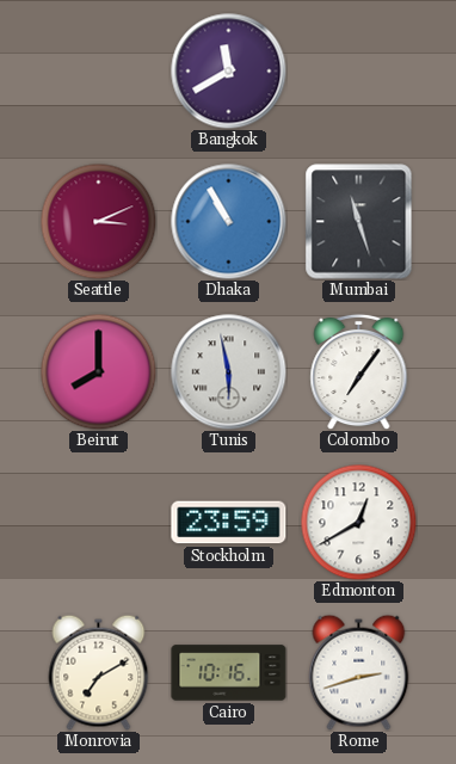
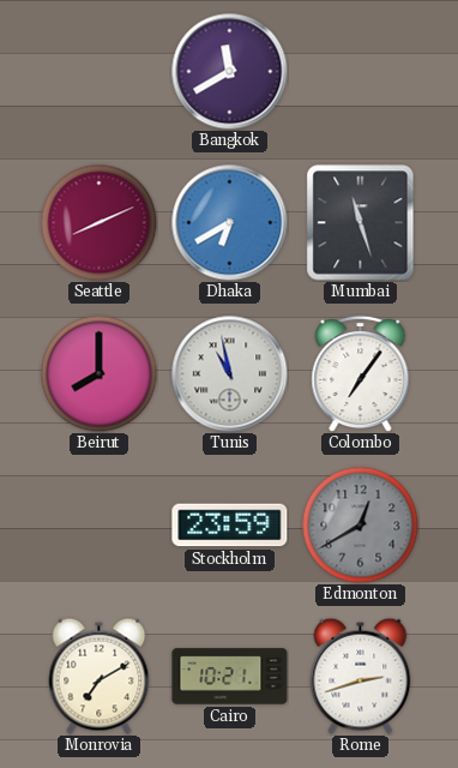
Seattle: 3:11 -> 8:11 (98, 222)
Dhaka: 10:55 -> 6:40 (230, 223)
Tunis: 5:58 -> 10:58 (230, 374)
Edmonton dial: white -> grey (360, 524)
Cairo: 10:16 -> 10:21 (230, 677)
